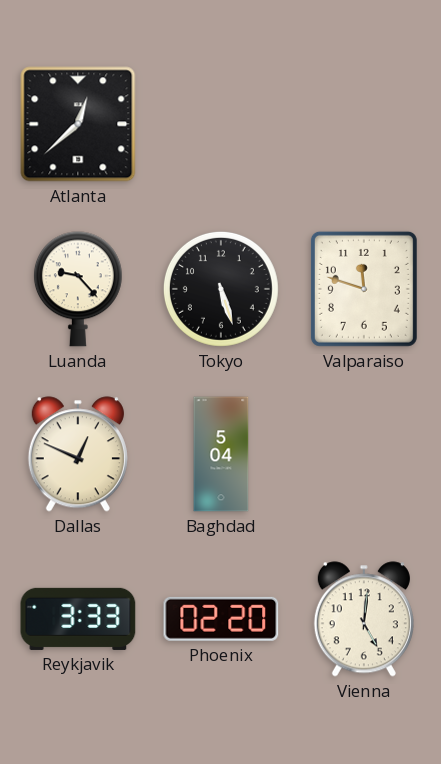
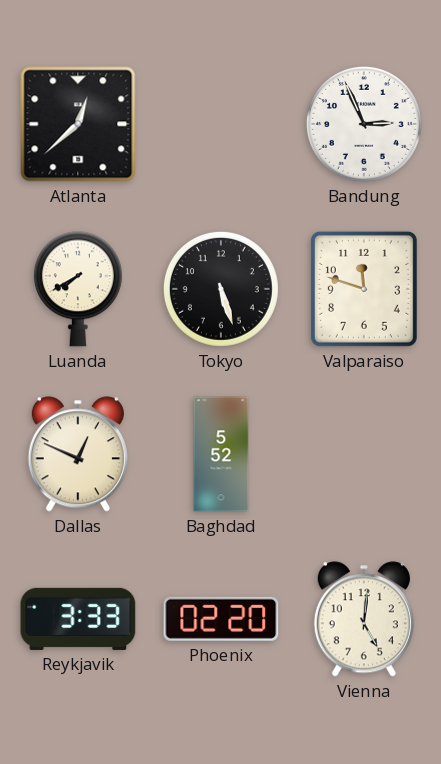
Bandung: none -> 2:56 (364, 124)
Luanda: 9:23 -> 7:40 (78, 289)
Baghdad: 5:04 -> 5:52 (221, 454)
